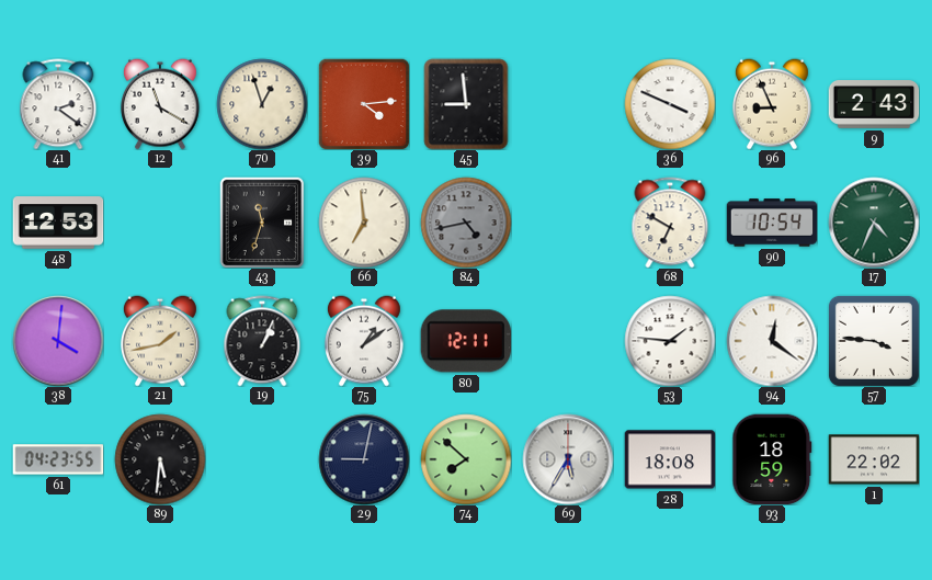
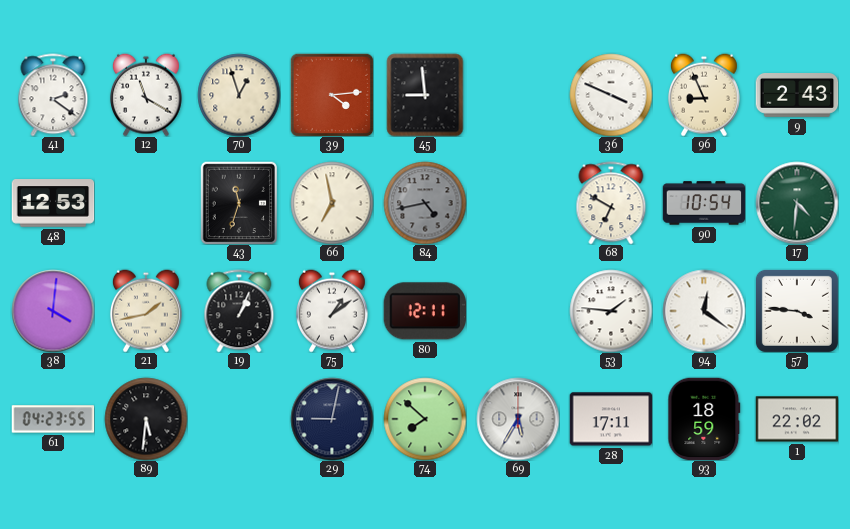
66: 6:59 -> 6:58 (332, 203)
17: 4:34 -> 4:31 (797, 203)
28: 18:08 -> 17:11 (611, 419)
